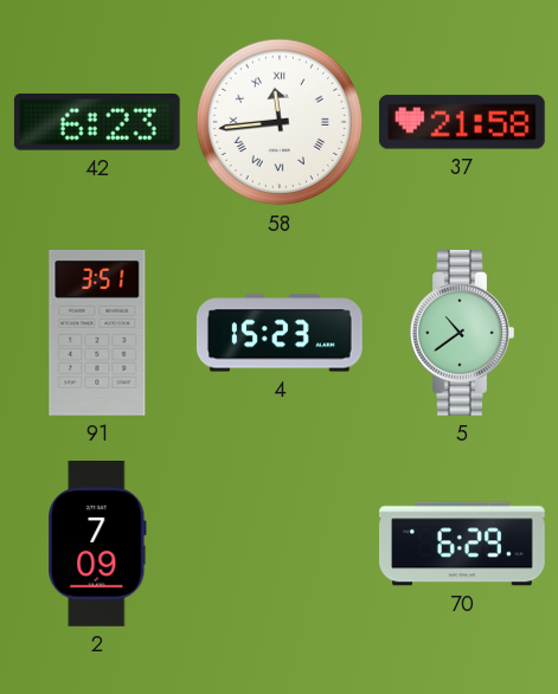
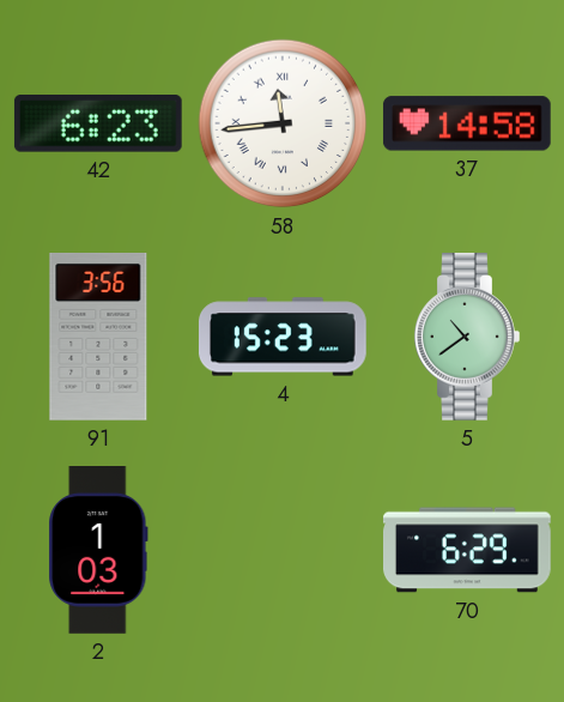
37: 21:58 -> 14:58 (467, 123)
91: 3:51 -> 3:56 (98, 338)
2: 7:09 -> 1:03 (98, 551)
